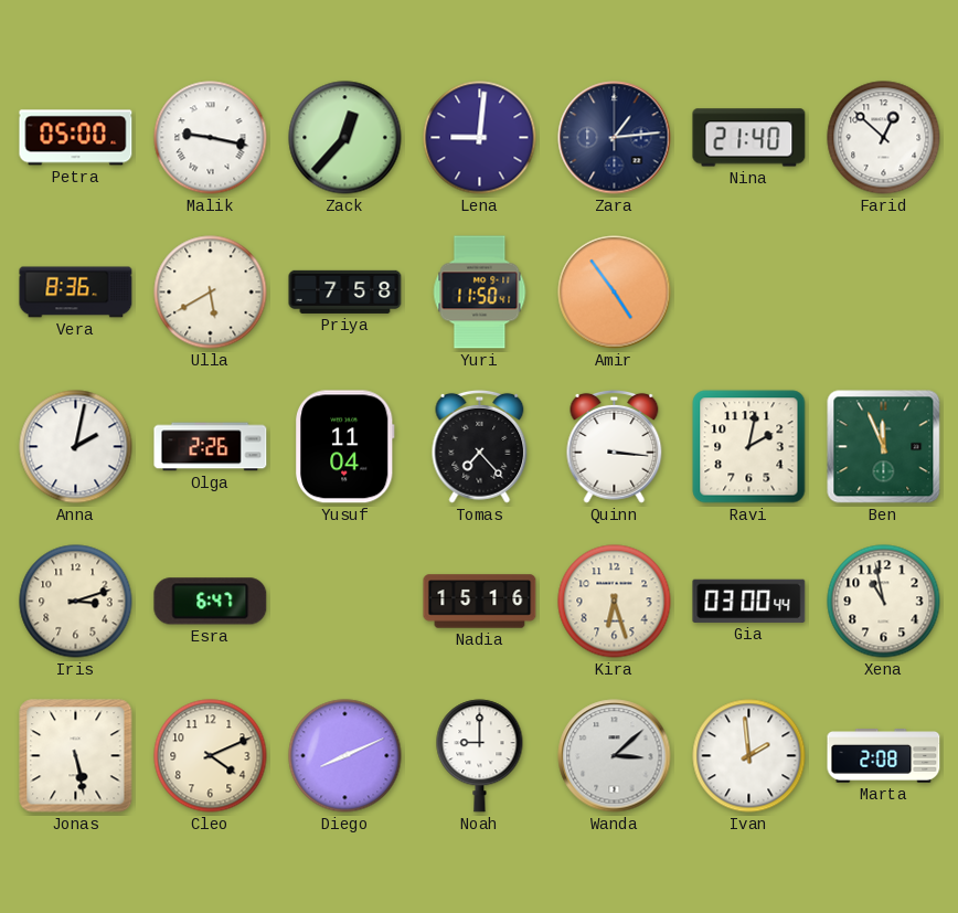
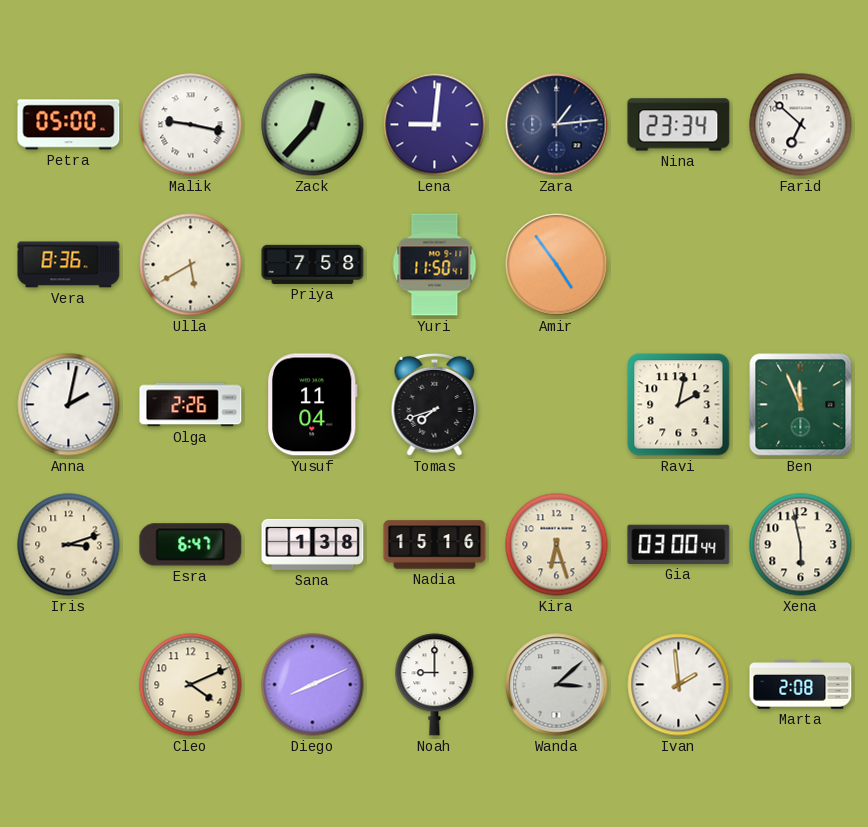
Nina: 21:40 -> 23:34 (679, 125)
Farid: 12:52 -> 6:52 (801, 125)
Tomas: 7:23 -> 7:42 (435, 404)
Quinn: 3:16 -> none (615, 446)
Sana: none -> 1:38 (313, 544)
Xena: 10:58 -> 5:58 (801, 545)
Jonas: 5:28 -> none (76, 756)
